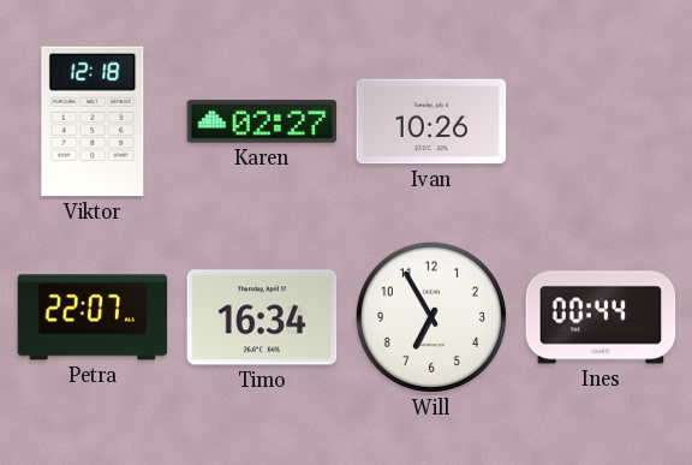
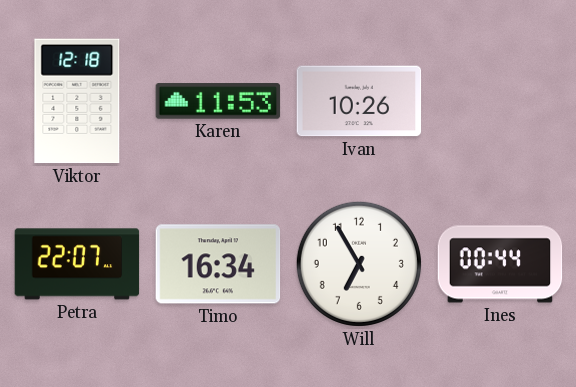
Karen: 02:27 -> 11:53 (218, 101)
